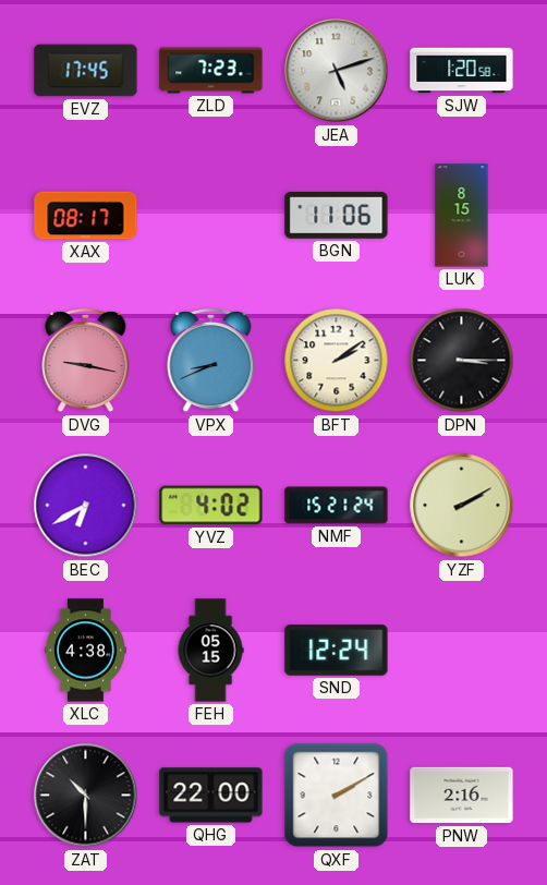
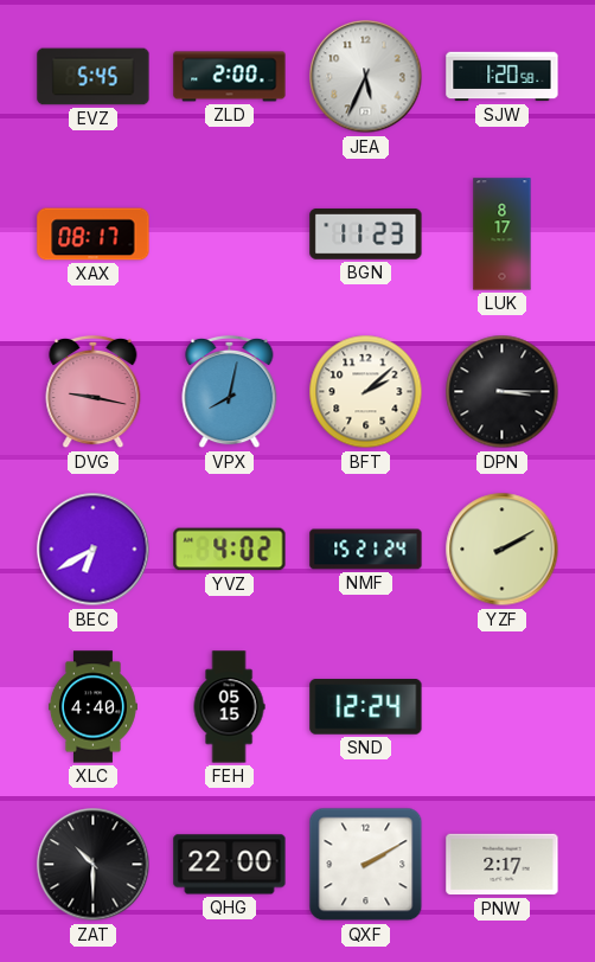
EVZ: 17:45 -> 5:45 (94, 77)
ZLD: 7:23 -> 2:00 (230, 77)
JEA: 5:12 -> 5:34 (366, 77)
BGN: 11:06 -> 11:23 (366, 233)
LUK: 8:15 -> 8:17 (503, 235)
VPX: 8:41 -> 8:02 (230, 392)
BFT: 2:09 -> 2:08 (366, 392)
XLC: 4:38 -> 4:40 (92, 707)
PNW: 2:16 -> 2:17 (503, 865)
